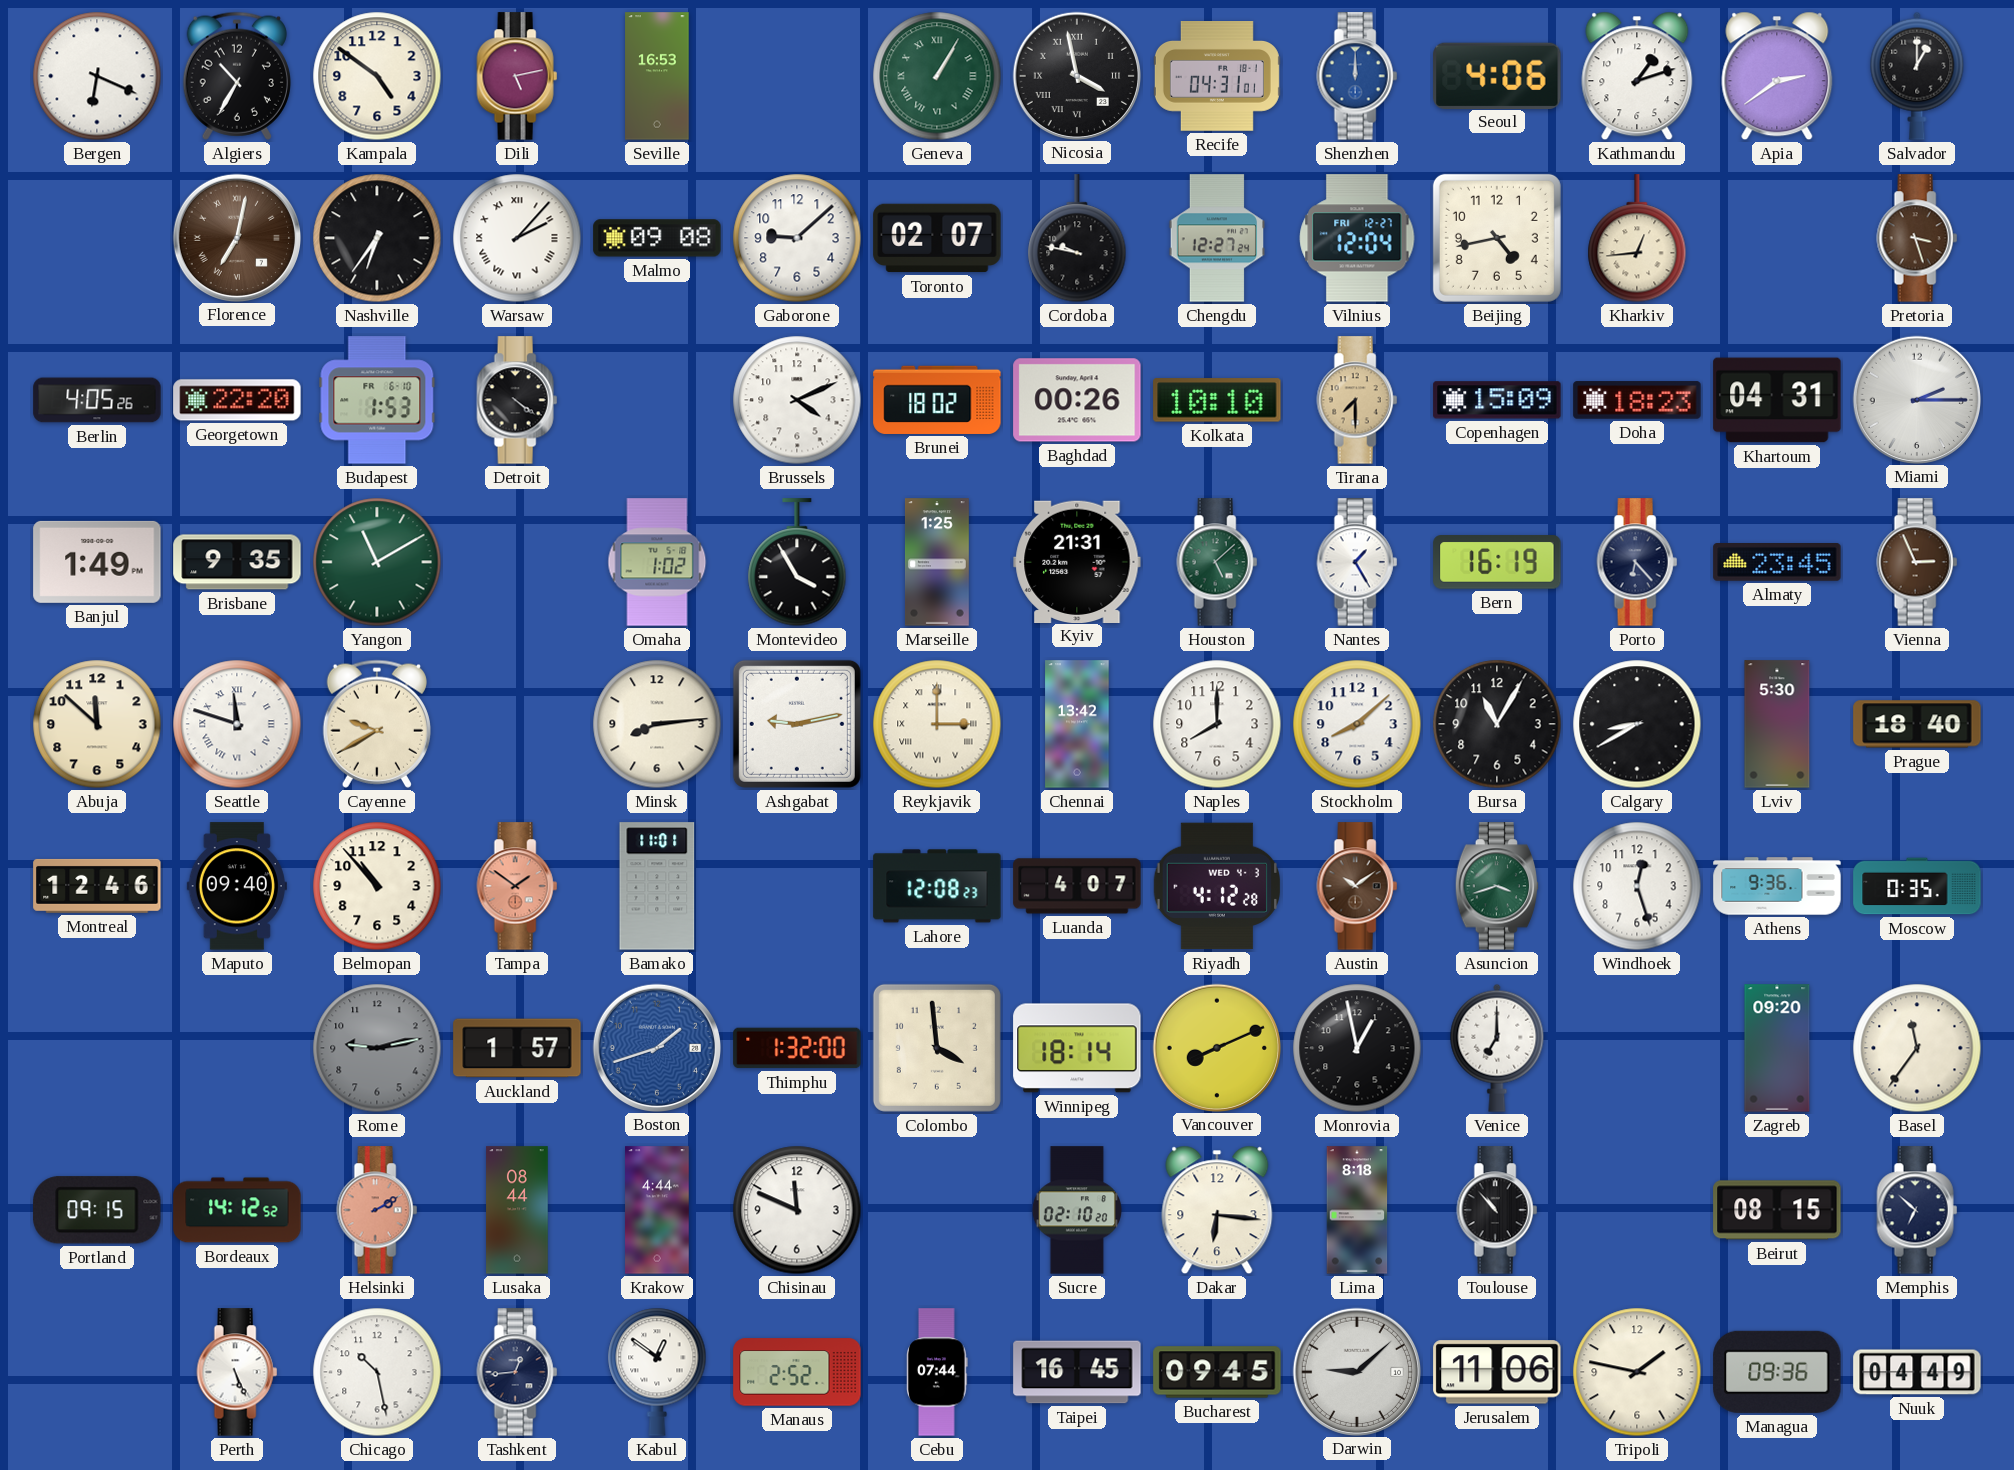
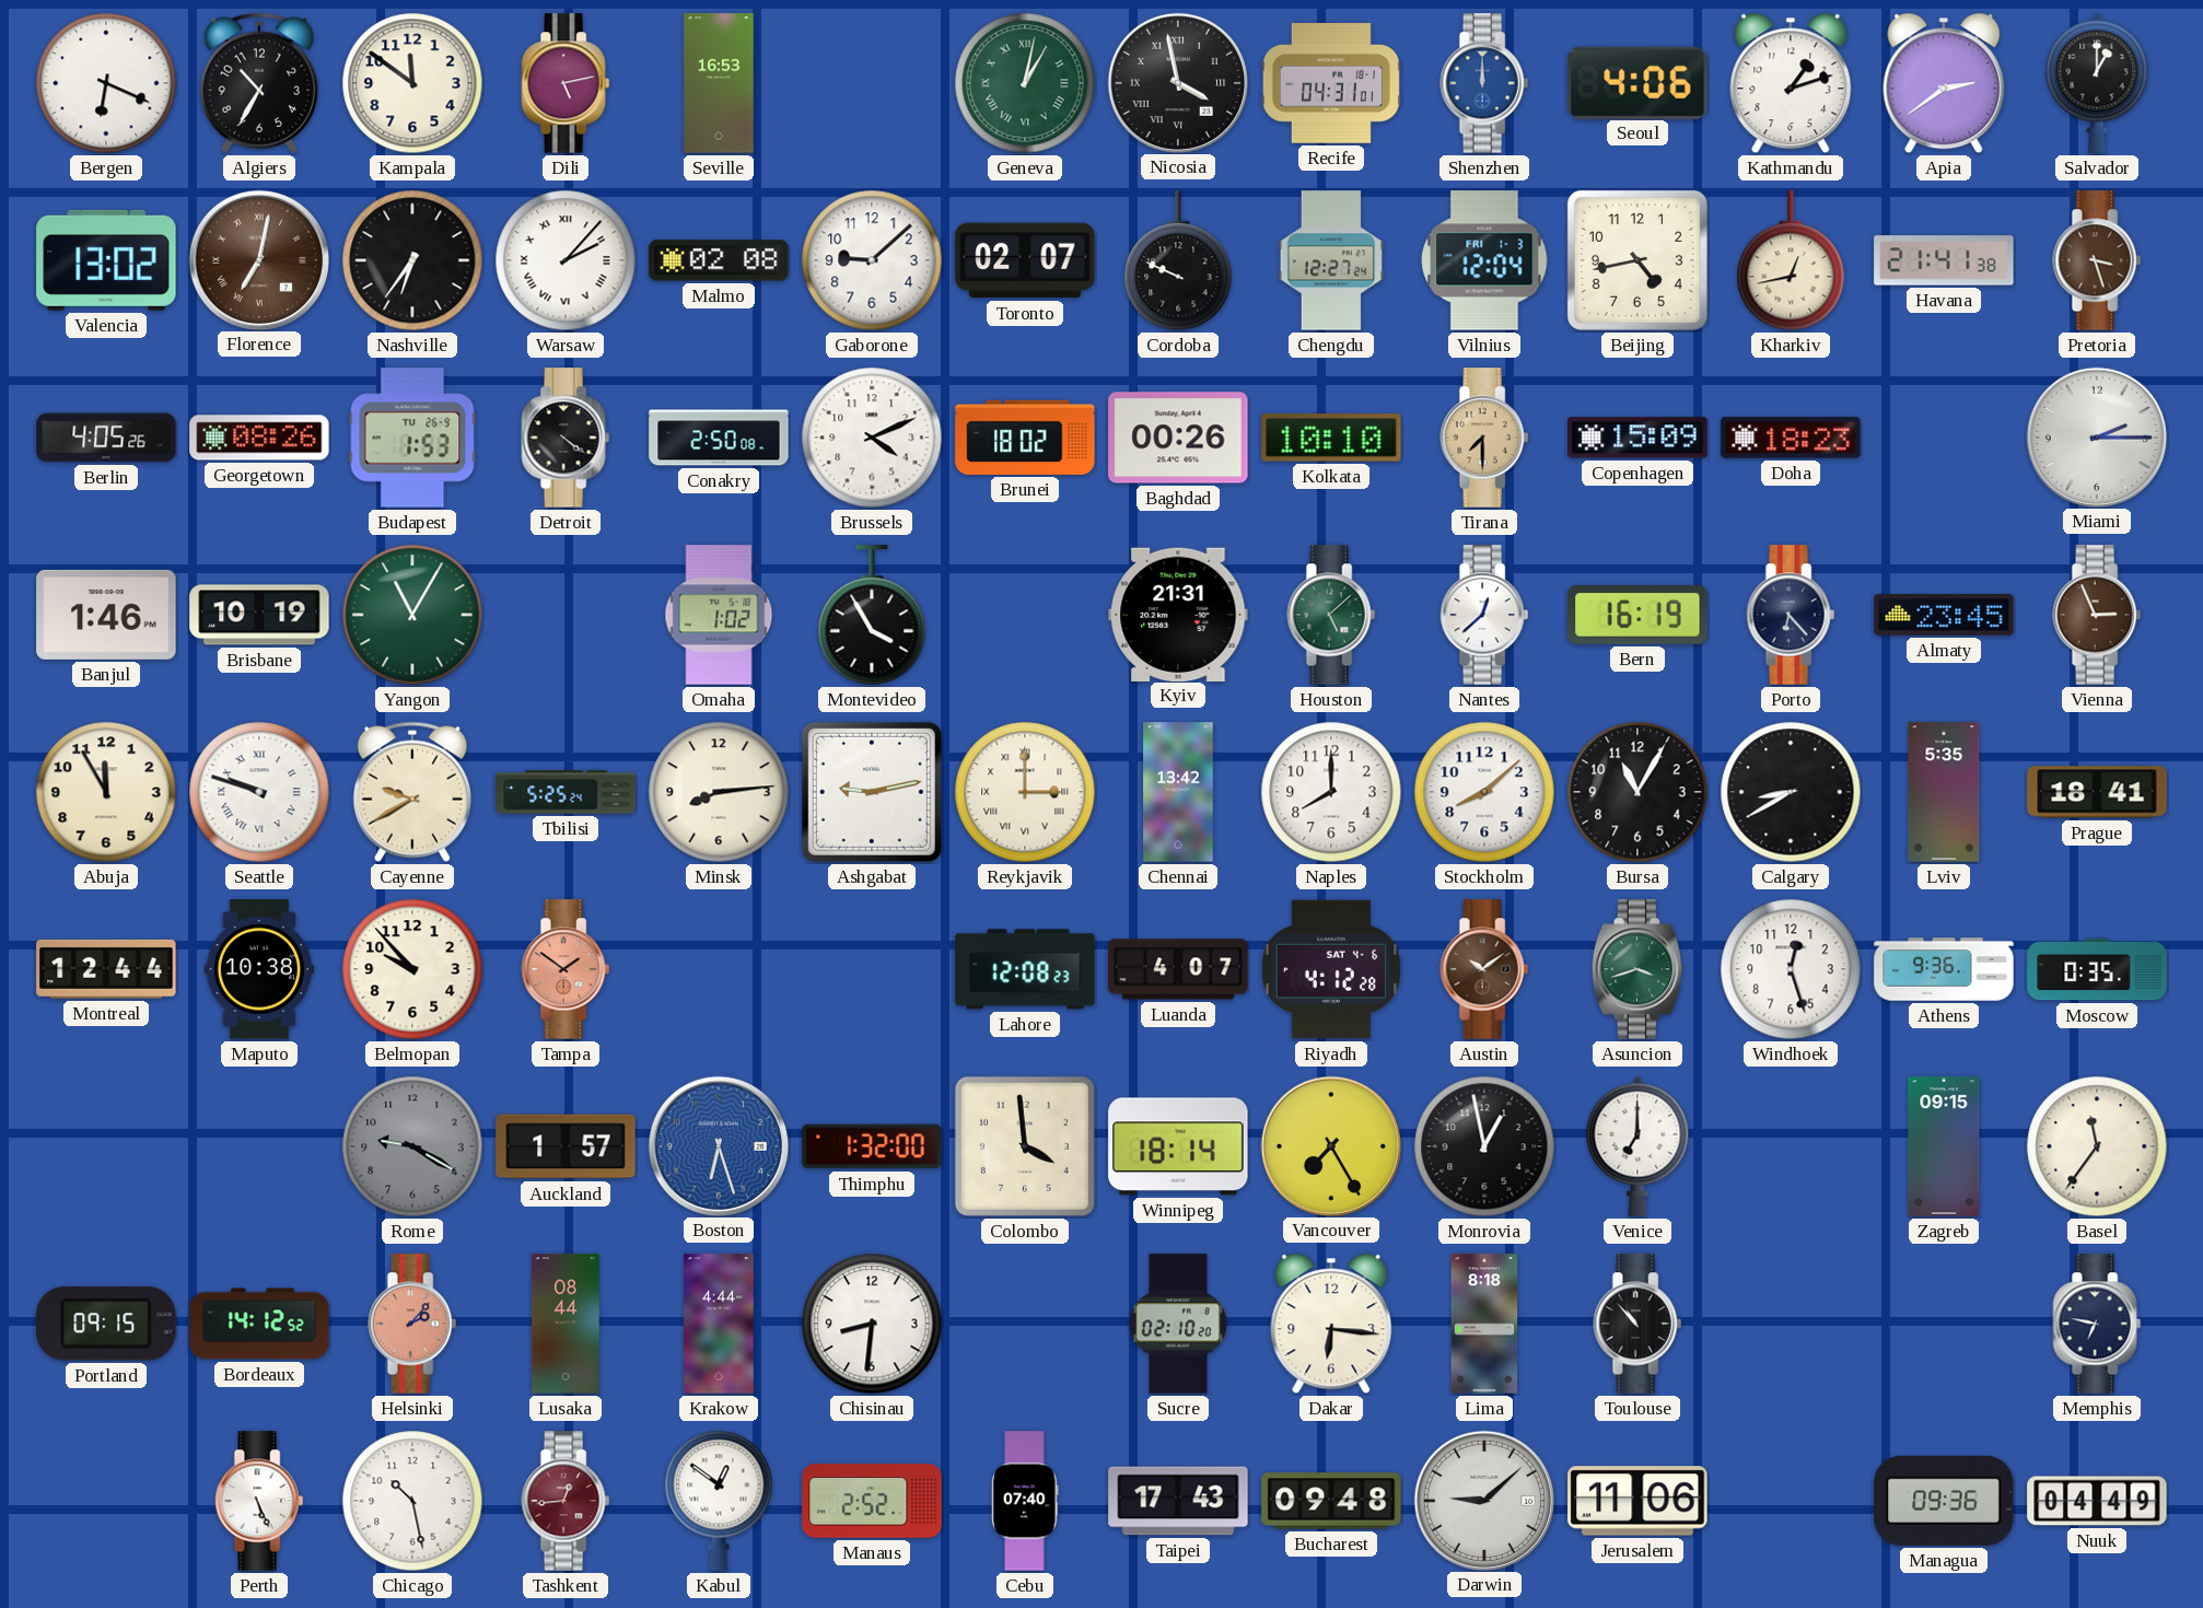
Kampala: 4:51 -> 11:51 (412, 83)
Geneva: 1:05 -> 1:02 (1025, 83)
Valencia: none -> 13:02 (106, 260)
Malmo: 09:08 -> 02:08 (719, 260)
Cordoba: 9:47 -> 9:49 (1178, 261)
Vilnius date: FRI 12-27 -> FRI 1-3 (1484, 260)
Kharkiv: 12:44 -> 12:43 (1791, 261)
Havana: none -> 21:41 (1944, 260)
Georgetown: 22:20 -> 08:26 (259, 438)
Budapest date: FR 6-10 -> TU 26-9 (412, 438)
Conakry: none -> 2:50 (719, 438)
Khartoum: 04:31 -> none (1777, 400)
Banjul: 1:49 -> 1:46 (106, 615)
Brisbane: 9:35 -> 10:19 (259, 615)
Yangon: 11:10 -> 11:05 (412, 615)
Marseille: 1:25 -> none (937, 562)
Nantes: 1:25 -> 12:38 (1484, 615)
Abuja: 11:52 -> 11:55 (106, 792)
Seattle: 11:48 -> 9:48 (259, 792)
Tbilisi: none -> 5:25 (566, 792)
Lviv: 5:30 -> 5:35 (1944, 792)
Prague: 18:40 -> 18:41 (2097, 792)
Montreal: 12:46 -> 12:44 (106, 969)
Maputo: 09:40 -> 10:38 (259, 969)
Belmopan: 10:53 -> 9:53 (412, 969)
Bamako: 11:01 -> none (657, 886)
Riyadh date: WED 4-3 -> SAT 4-6 (1330, 969)
Rome: 9:13 -> 9:20 (412, 1146)
Boston: 1:42 -> 6:27 (718, 1145)
Vancouver: 8:11 -> 7:25 (1330, 1145)
Zagreb: 09:20 -> 09:15 (1944, 1146)
Helsinki: 2:10 -> 2:07 (412, 1324)
Chisinau: 11:49 -> 8:31 (872, 1324)
Beirut: 08:15 -> none (1777, 1210)
Memphis: 6:52 -> 6:47 (2097, 1324)
Tashkent dial: navy -> burgundy (566, 1501)
Cebu: 07:44 -> 07:40 (1025, 1501)
Taipei: 16:45 -> 17:43 (1178, 1501)
Bucharest: 09:45 -> 09:48 (1331, 1501)
Tripoli: 1:47 -> none (1637, 1372)
